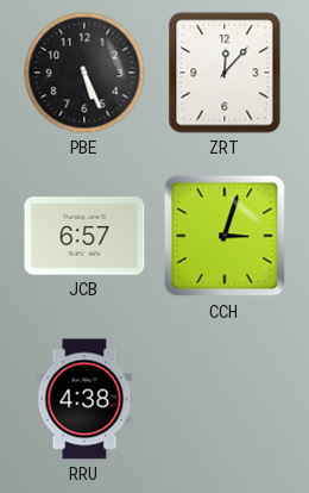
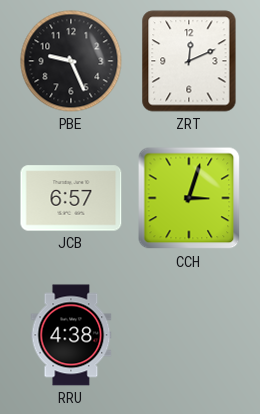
PBE: 5:26 -> 9:26 (71, 61)
ZRT: 12:07 -> 12:11 (189, 61)
